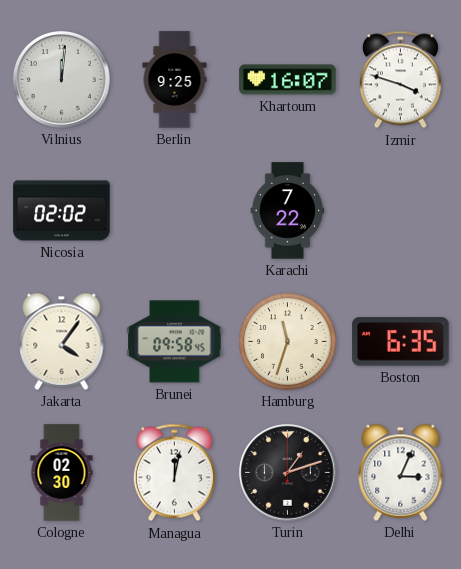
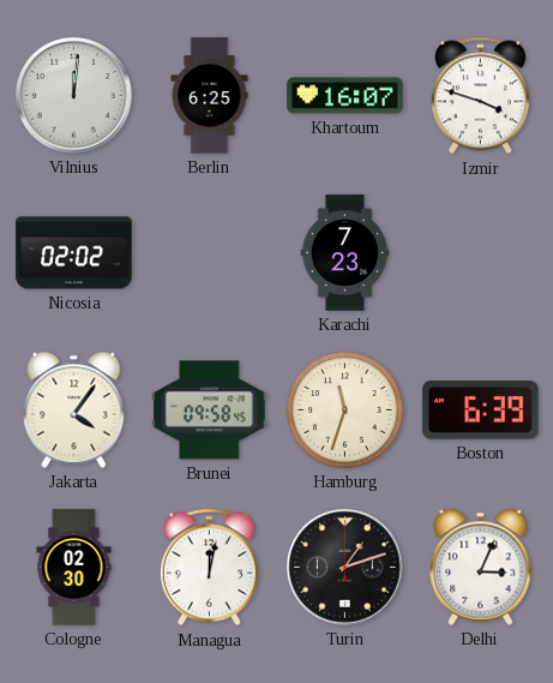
Berlin: 9:25 -> 6:25 (210, 96)
Karachi: 7:22 -> 7:23 (345, 253)
Boston: 6:35 -> 6:39 (481, 411)
